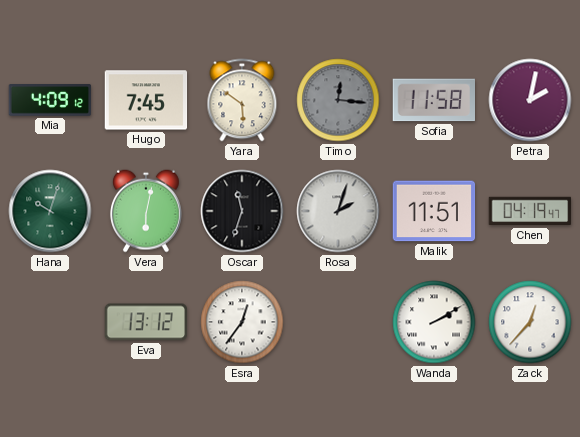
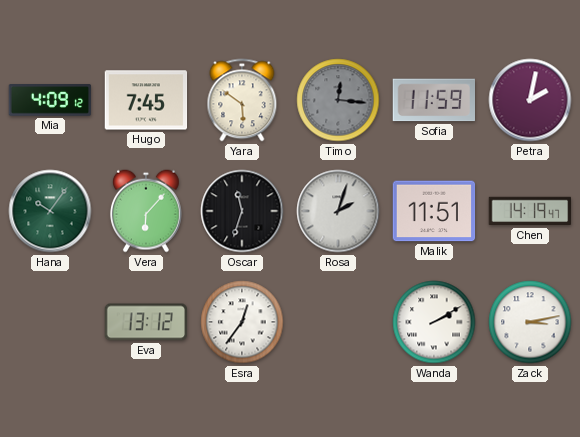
Sofia: 11:58 -> 11:59 (434, 100)
Hana: 10:03 -> 10:06 (50, 211)
Vera: 6:02 -> 6:07 (146, 211)
Chen: 04:19 -> 14:19 (530, 211)
Zack: 12:37 -> 3:13 (530, 322)
